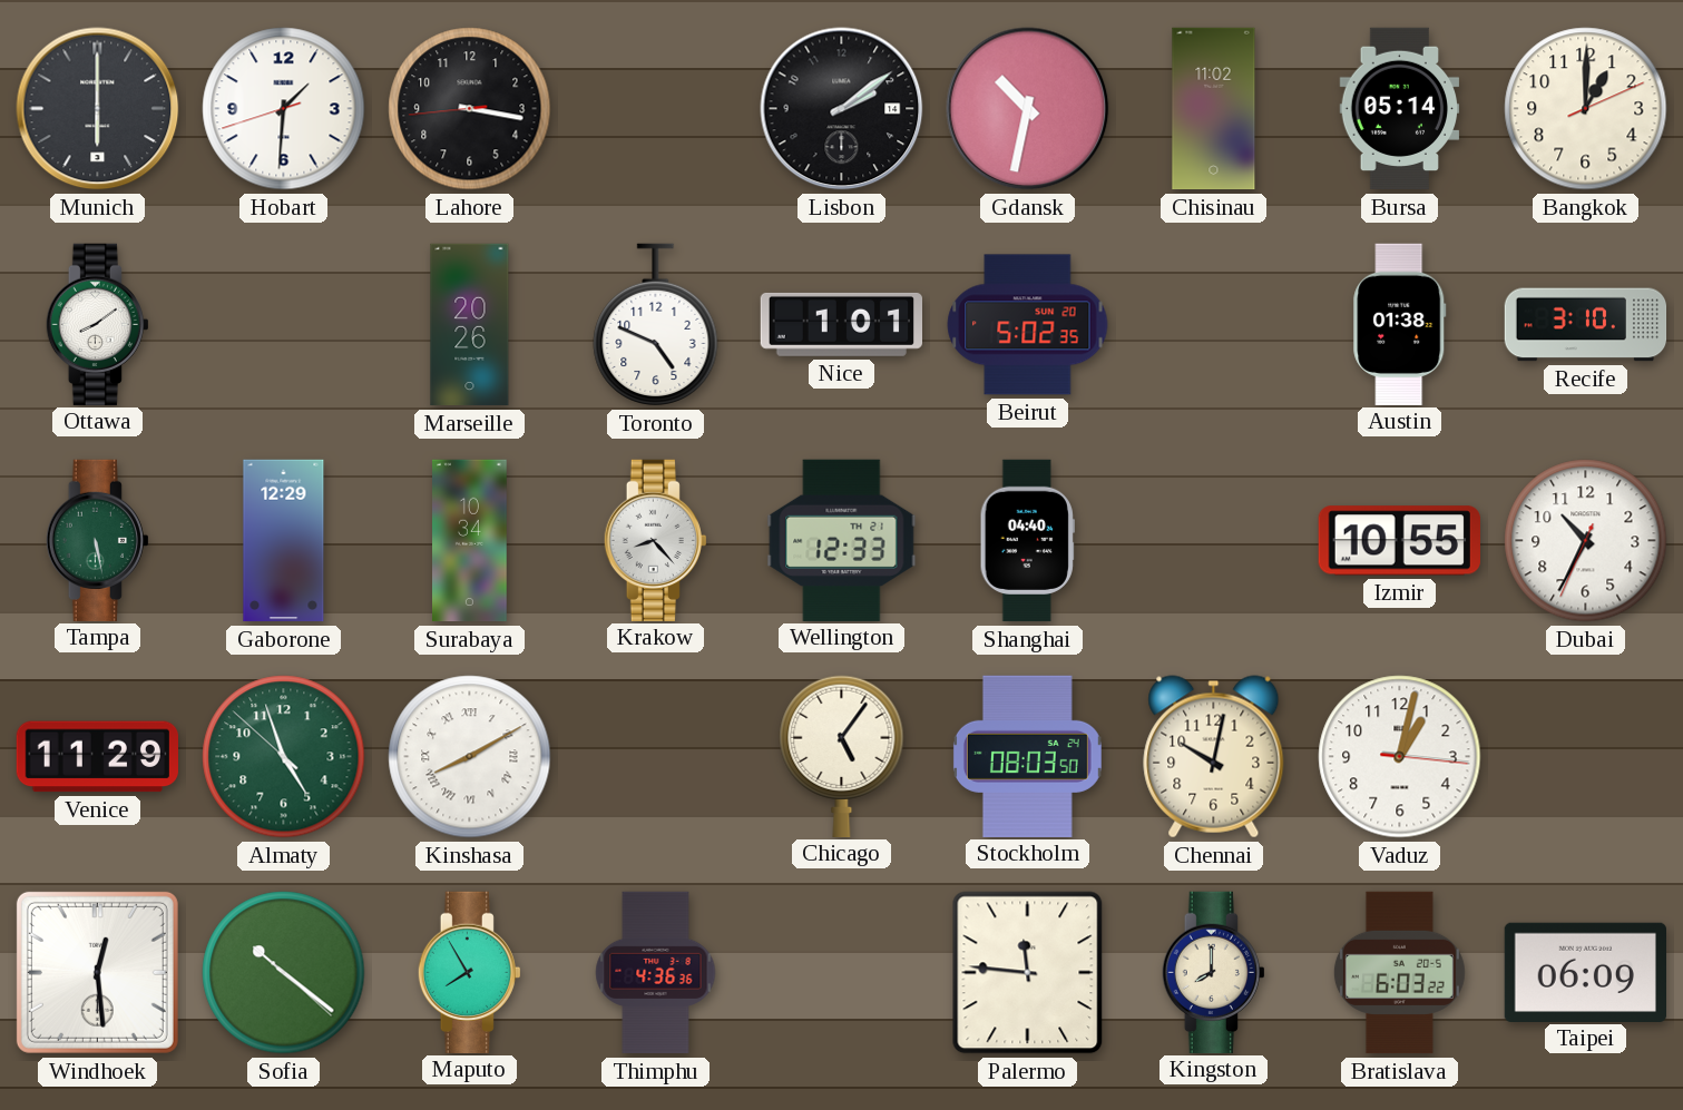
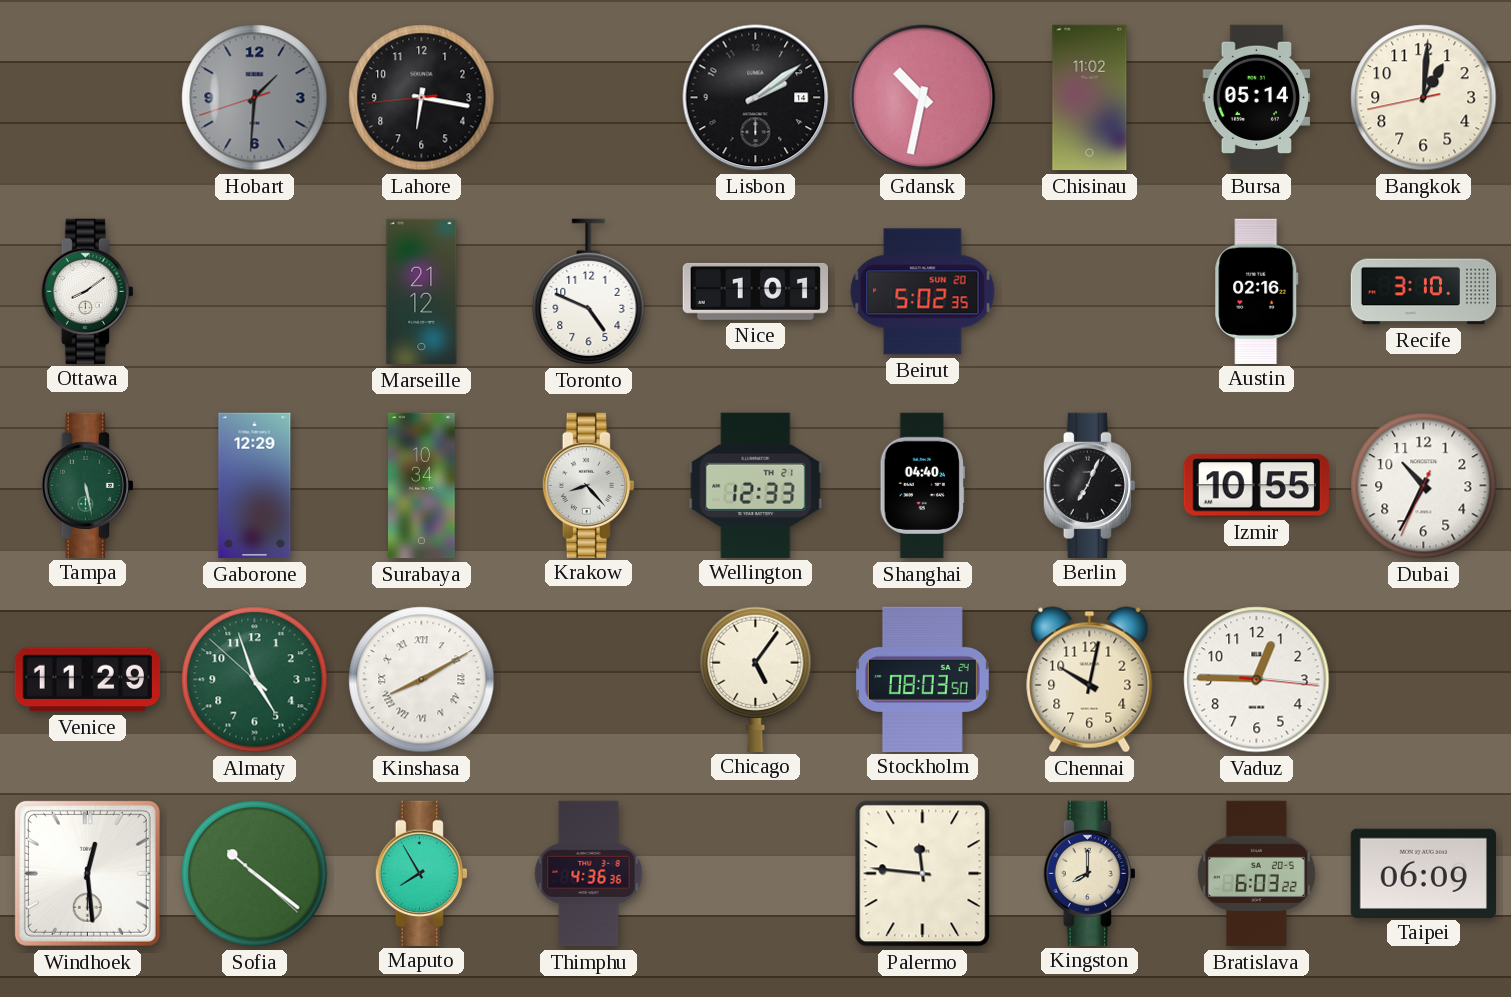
Munich: 6:00 -> none (98, 109)
Hobart dial: white -> grey (255, 98)
Lahore: 3:16 -> 6:16 (422, 98)
Bangkok: 1:00:11 -> 1:00:43 (1424, 98)
Marseille: 20:26 -> 21:12 (422, 292)
Austin: 01:38 -> 02:16 (1257, 291)
Berlin: none -> 7:04 (1089, 485)
Vaduz: 1:02 -> 12:45 (1257, 680)
